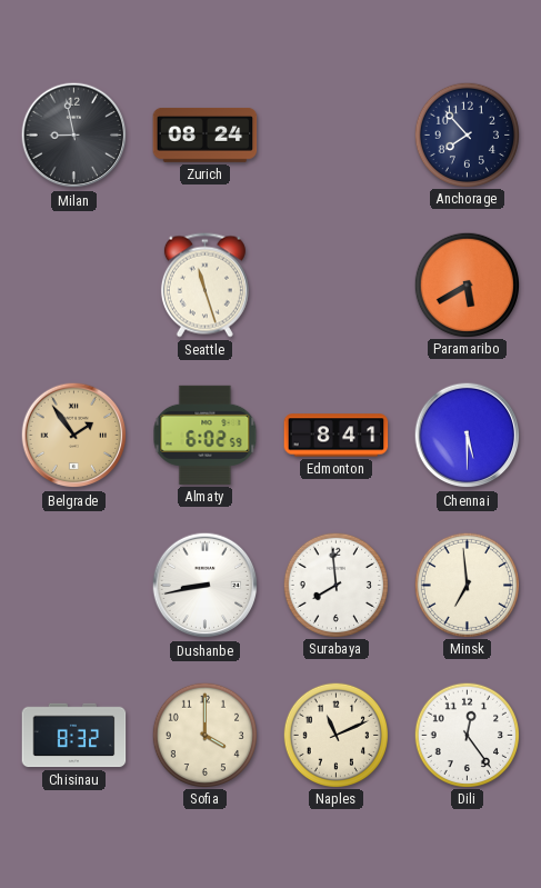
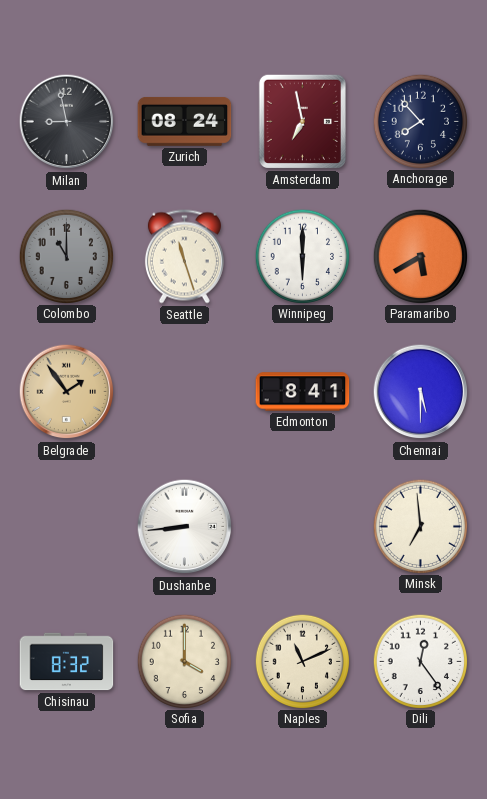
Amsterdam: none -> 6:58 (302, 121)
Colombo: none -> 11:00 (66, 256)
Winnipeg: none -> 6:00 (302, 256)
Almaty: 6:02 -> none (206, 435)
Dushanbe: 8:43 -> 8:44 (185, 527)
Surabaya: 7:59 -> none (335, 585)
